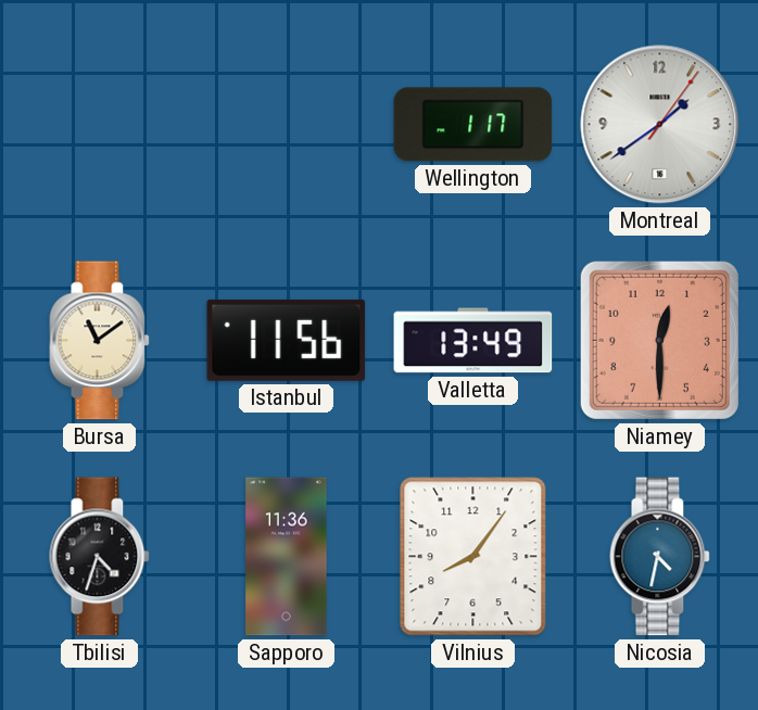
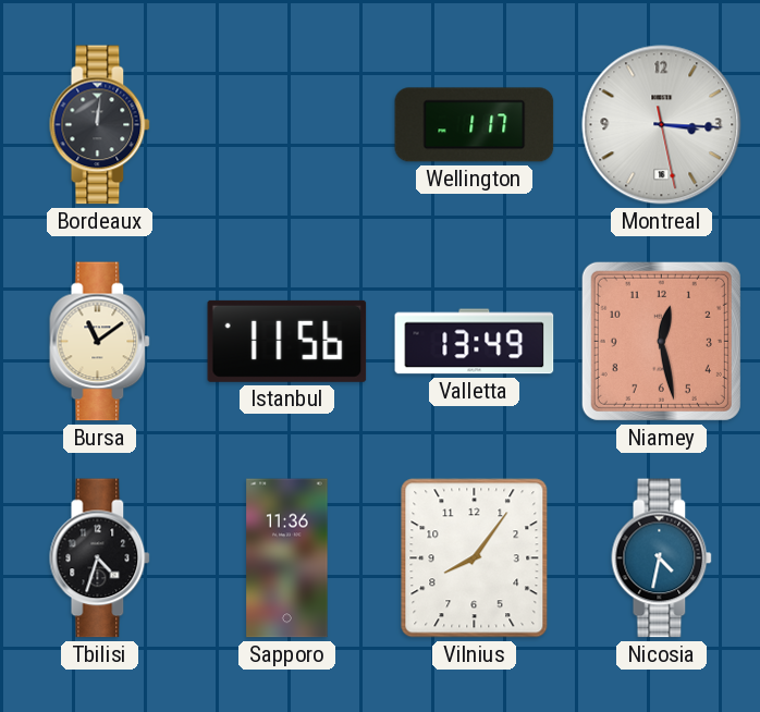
Bordeaux: none -> 12:01 (100, 125)
Montreal: 1:39 -> 3:15 (662, 125)
Niamey: 12:30 -> 12:28 (661, 341)
